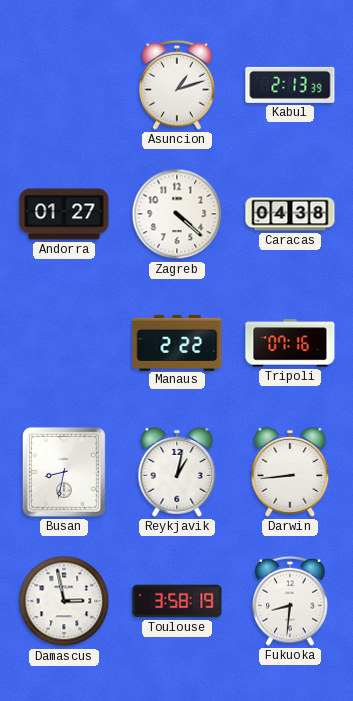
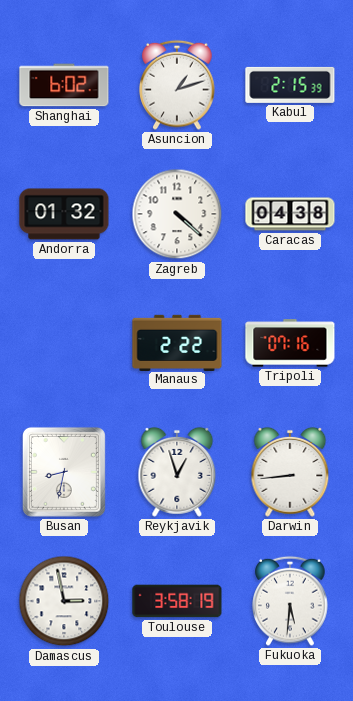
Shanghai: none -> 6:02 (64, 85)
Kabul: 2:13 -> 2:15 (290, 85)
Andorra: 01:27 -> 01:32 (64, 214)
Reykjavik: 1:02 -> 12:57 (177, 472)
Fukuoka: 8:31 -> 5:31 (290, 601)
